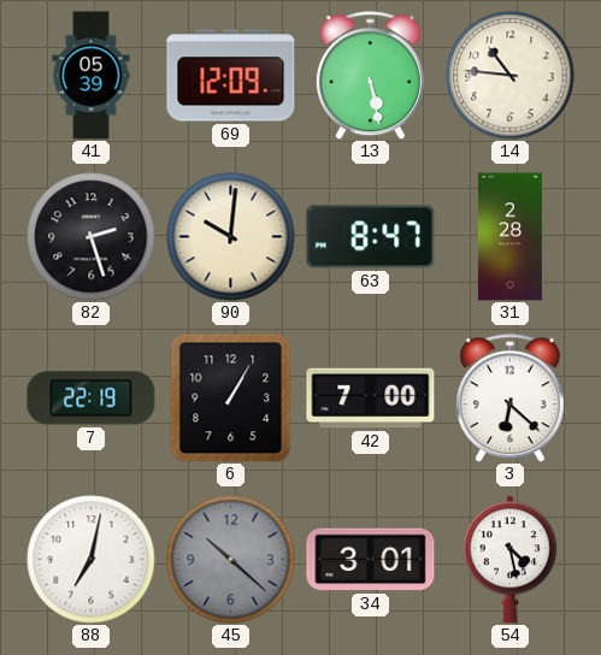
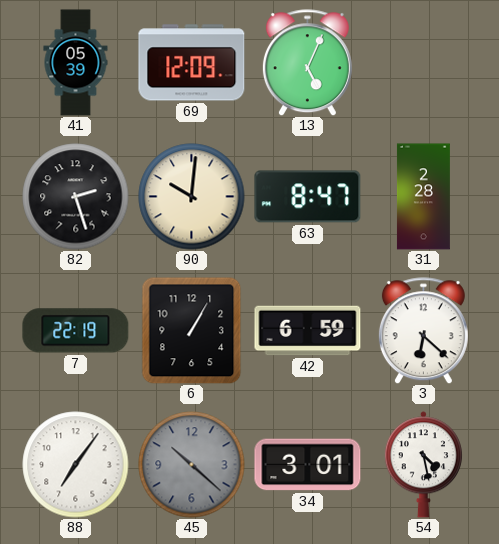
13: 5:28 -> 5:04 (307, 63)
14: 10:46 -> none (511, 76)
42: 7:00 -> 6:59 (308, 331)
88: 7:02 -> 7:06 (76, 465)
